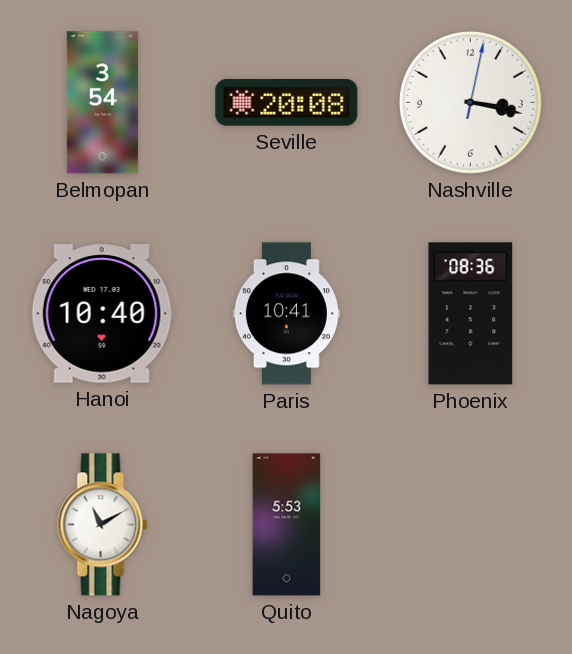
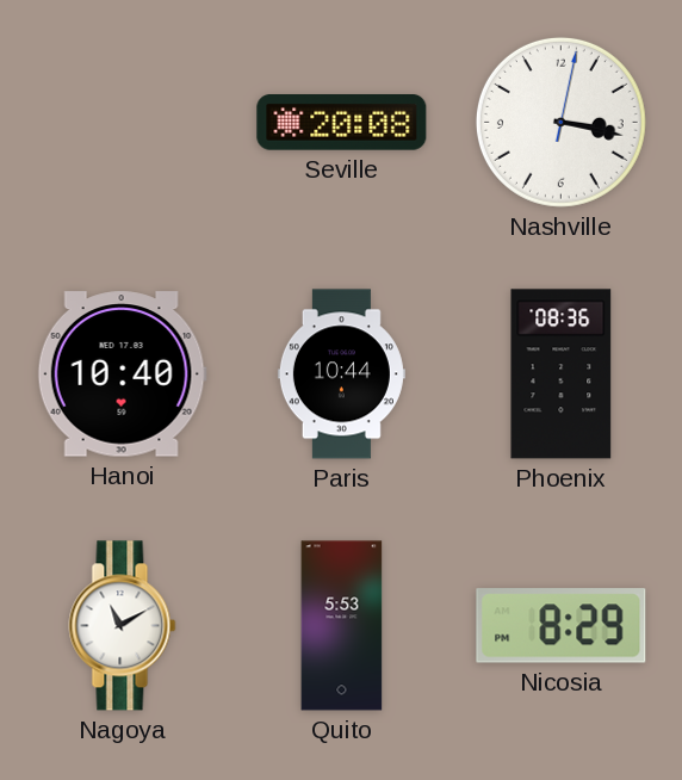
Belmopan: 3:54 -> none (102, 103)
Paris: 10:41 -> 10:44 (341, 374)
Nicosia: none -> 8:29 (562, 626)
